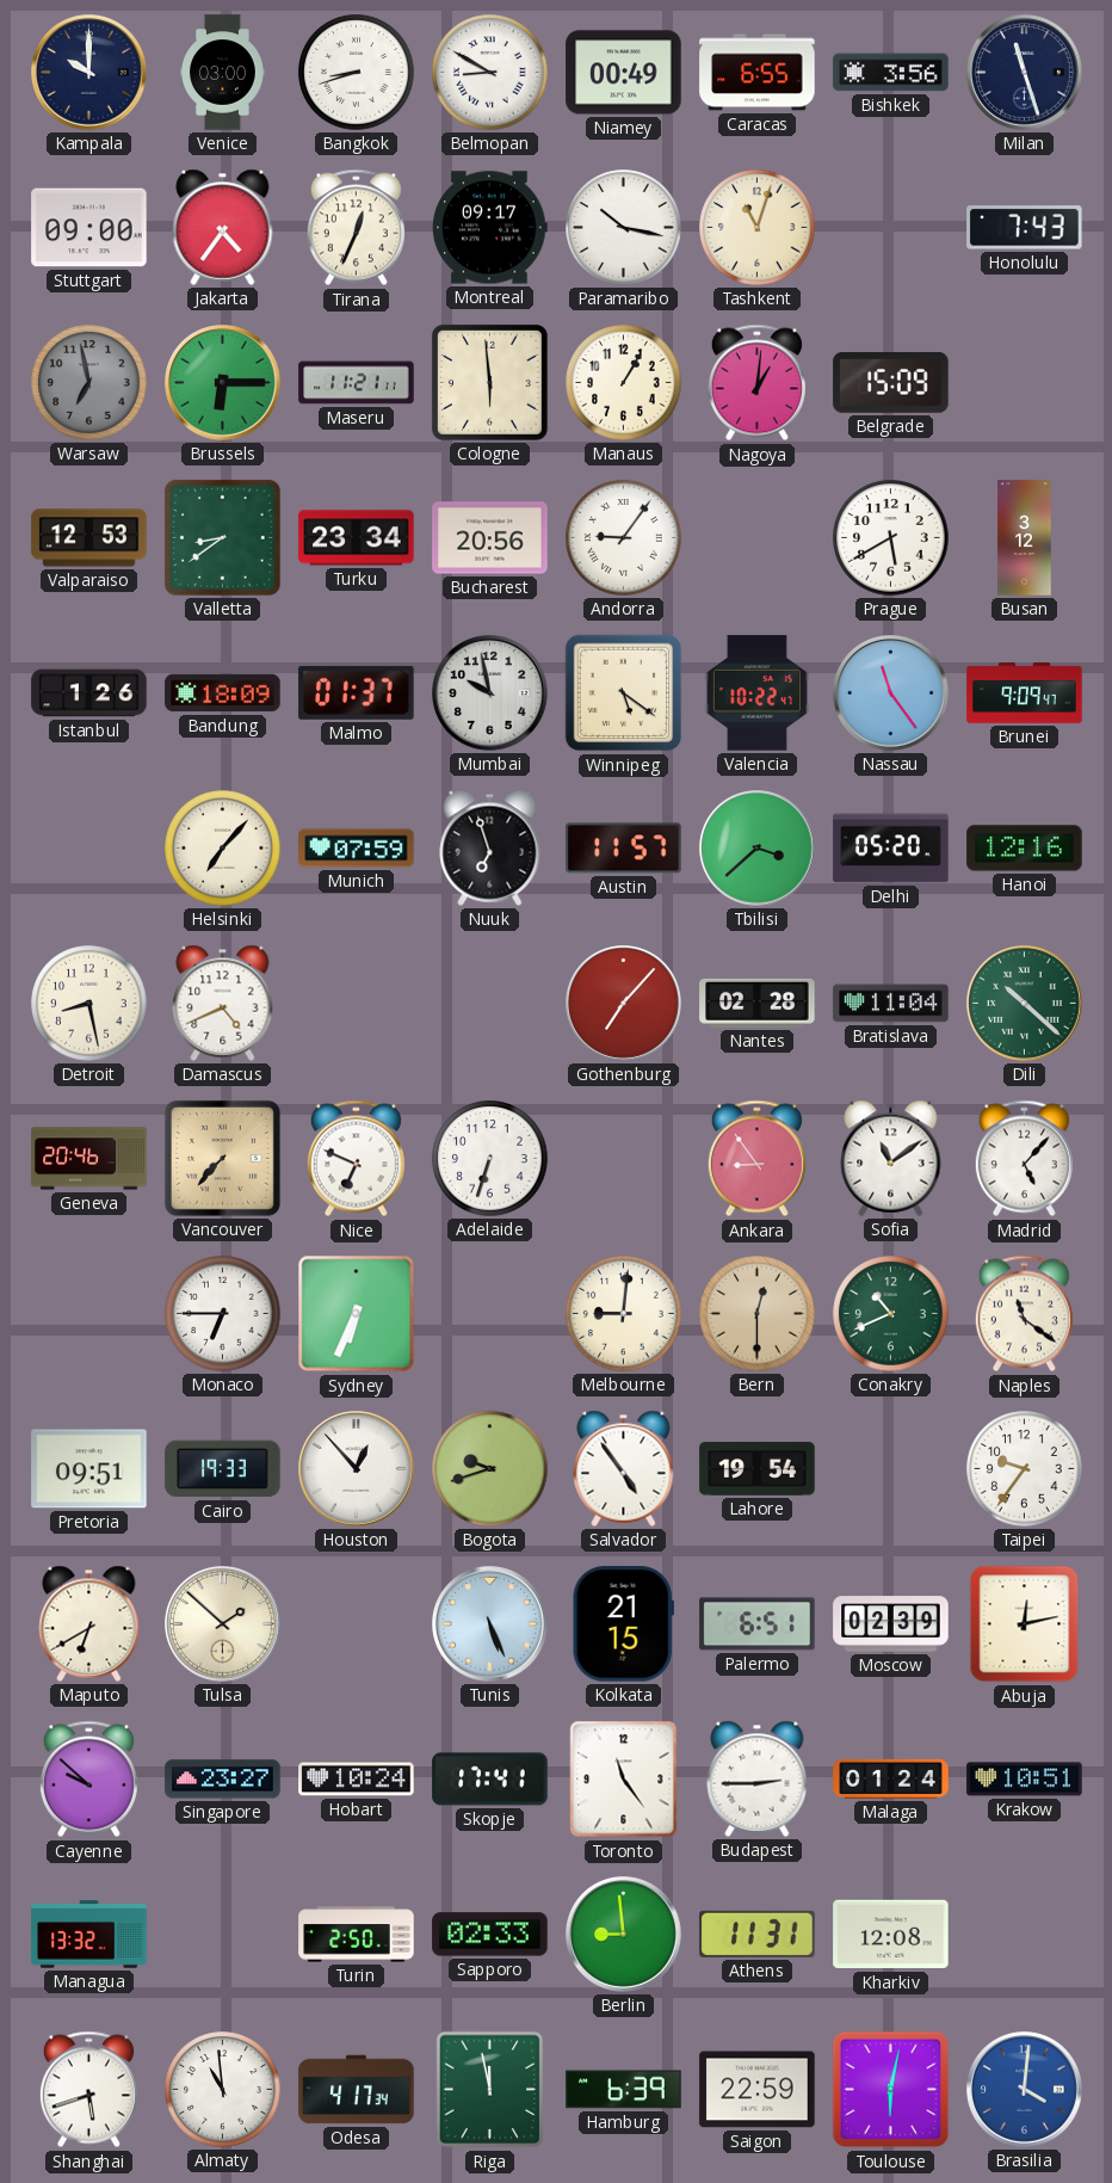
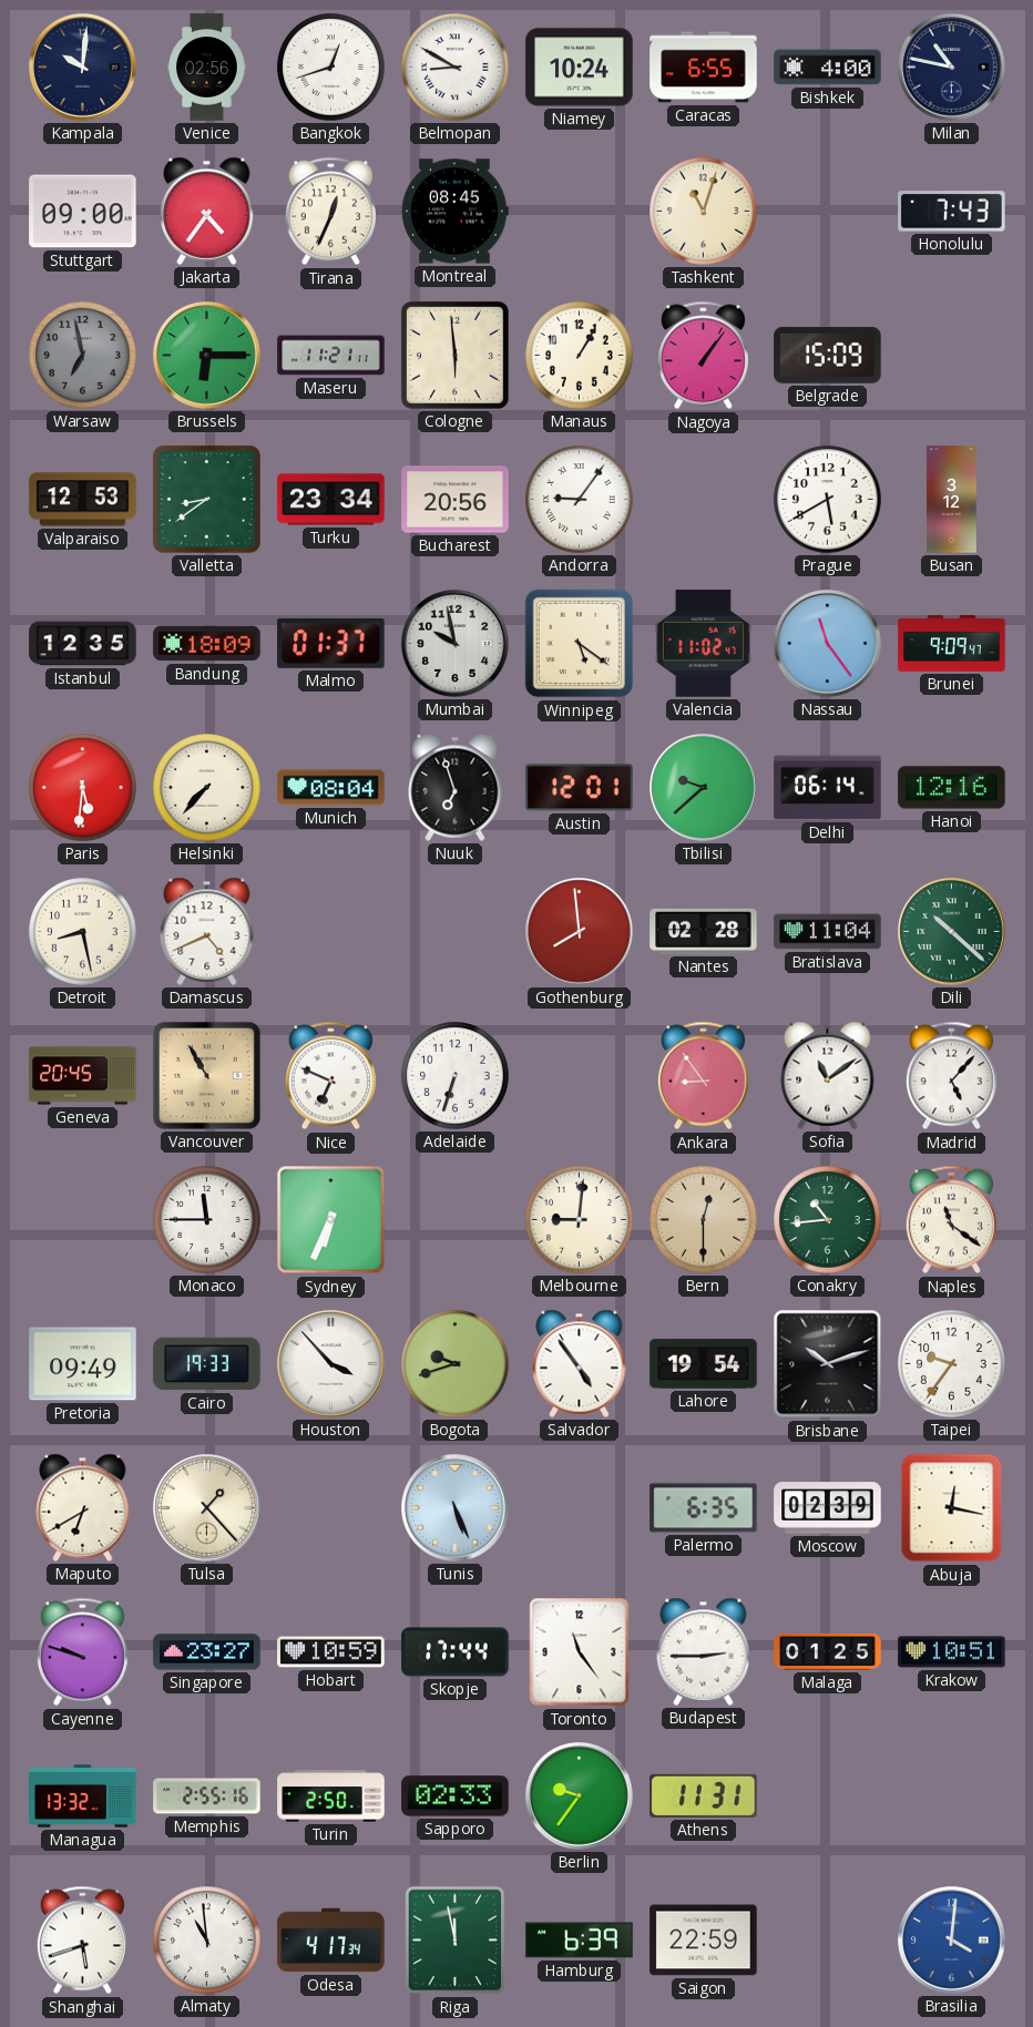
Kampala: 10:00 -> 10:01 (83, 68)
Venice: 03:00 -> 02:56 (207, 68)
Bangkok: 8:42 -> 12:42 (331, 68)
Niamey: 00:49 -> 10:24 (580, 68)
Bishkek: 3:56 -> 4:00 (828, 68)
Milan: 11:27 -> 10:47 (952, 68)
Montreal: 09:17 -> 08:45 (456, 212)
Paramaribo: 10:17 -> none (624, 228)
Nagoya: 1:01 -> 1:06 (703, 356)
Istanbul: 1:26 -> 12:35 (83, 644)
Valencia: 10:22 -> 11:02 (703, 644)
Paris: none -> 5:31 (83, 788)
Helsinki: 7:07 -> 7:37 (207, 788)
Munich: 07:59 -> 08:04 (331, 788)
Austin: 11:57 -> 12:01 (580, 788)
Tbilisi: 3:38 -> 9:38 (704, 788)
Delhi: 05:20 -> 06:14 (828, 788)
Gothenburg: 7:07 -> 7:59 (580, 932)
Geneva: 20:46 -> 20:45 (83, 1076)
Vancouver: 7:37 -> 10:55 (206, 1075)
Monaco: 6:45 -> 11:45 (207, 1220)
Conakry: 10:41 -> 10:44 (828, 1220)
Pretoria: 09:51 -> 09:49 (83, 1364)
Houston: 12:53 -> 3:53 (331, 1364)
Brisbane: none -> 10:12 (828, 1364)
Tulsa: 1:52 -> 1:23 (207, 1508)
Kolkata: 21:15 -> none (623, 1624)
Palermo: 6:51 -> 6:35 (704, 1508)
Abuja: 12:13 -> 12:17 (952, 1508)
Cayenne: 9:52 -> 9:48 (82, 1652)
Hobart: 10:24 -> 10:59 (331, 1652)
Skopje: 17:41 -> 17:44 (456, 1652)
Malaga: 01:24 -> 01:25 (828, 1651)
Memphis: none -> 2:55 (207, 1796)
Berlin: 8:59 -> 9:36 (580, 1796)
Kharkiv: 12:08 -> none (891, 1935)
Toulouse: 6:02 -> none (891, 2090)
